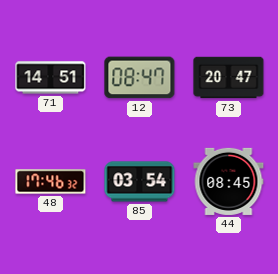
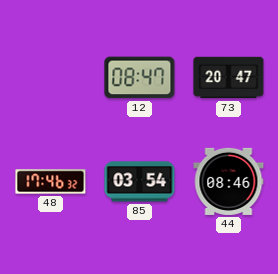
71: 14:51 -> none (51, 78)
44: 08:45 -> 08:46 (229, 181)
